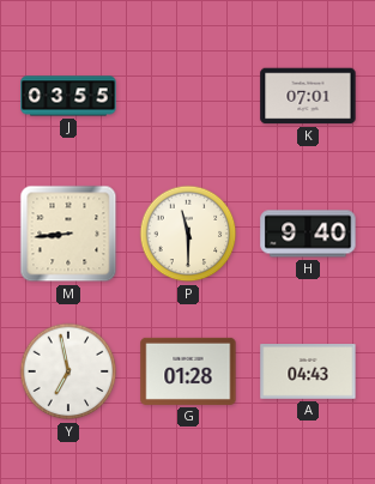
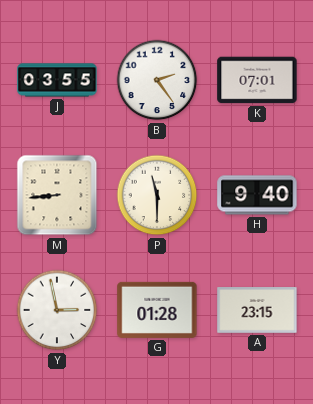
B: none -> 2:24 (157, 80)
Y: 6:58 -> 2:58 (57, 310)
A: 04:43 -> 23:15 (257, 310)
